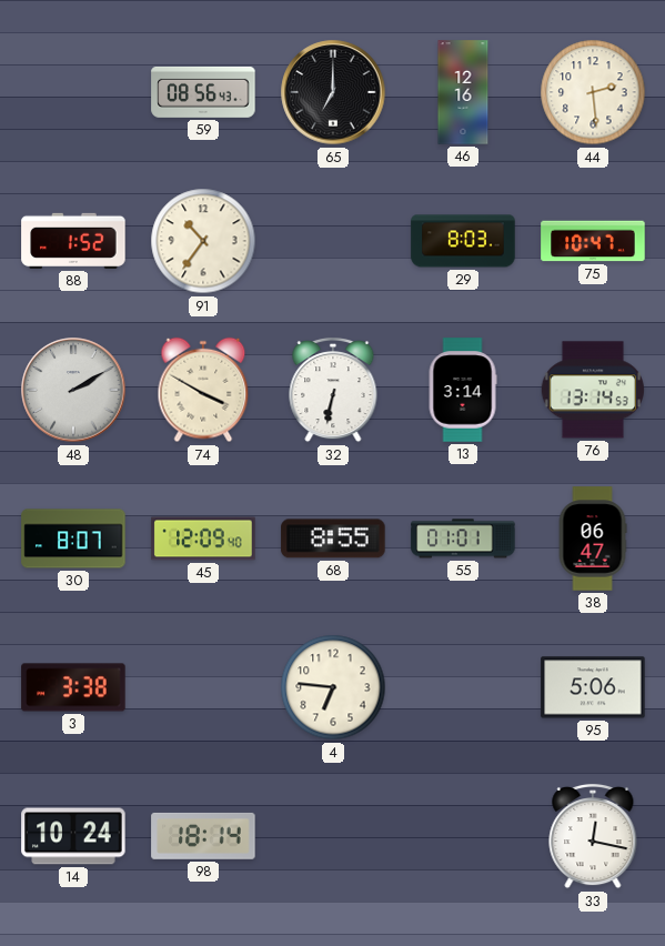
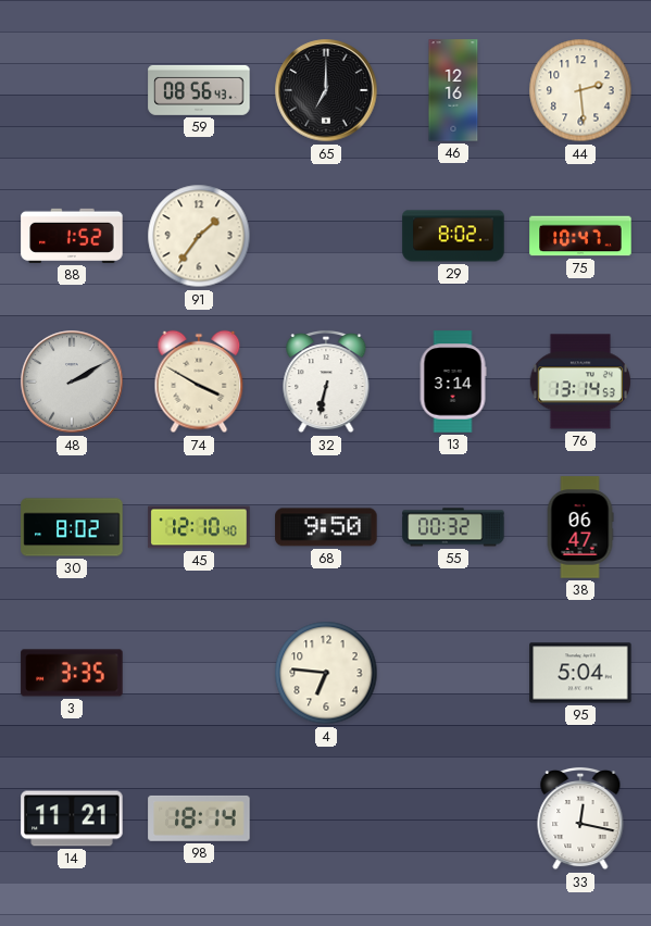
91: 10:36 -> 1:36 (199, 236)
29: 8:03 -> 8:02 (453, 236)
30: 8:07 -> 8:02 (72, 527)
45: 12:09 -> 12:10 (199, 527)
68: 8:55 -> 9:50 (326, 527)
55: 01:01 -> 00:32 (453, 527)
3: 3:38 -> 3:35 (72, 673)
95: 5:06 -> 5:04 (580, 673)
14: 10:24 -> 11:21 (72, 818)
